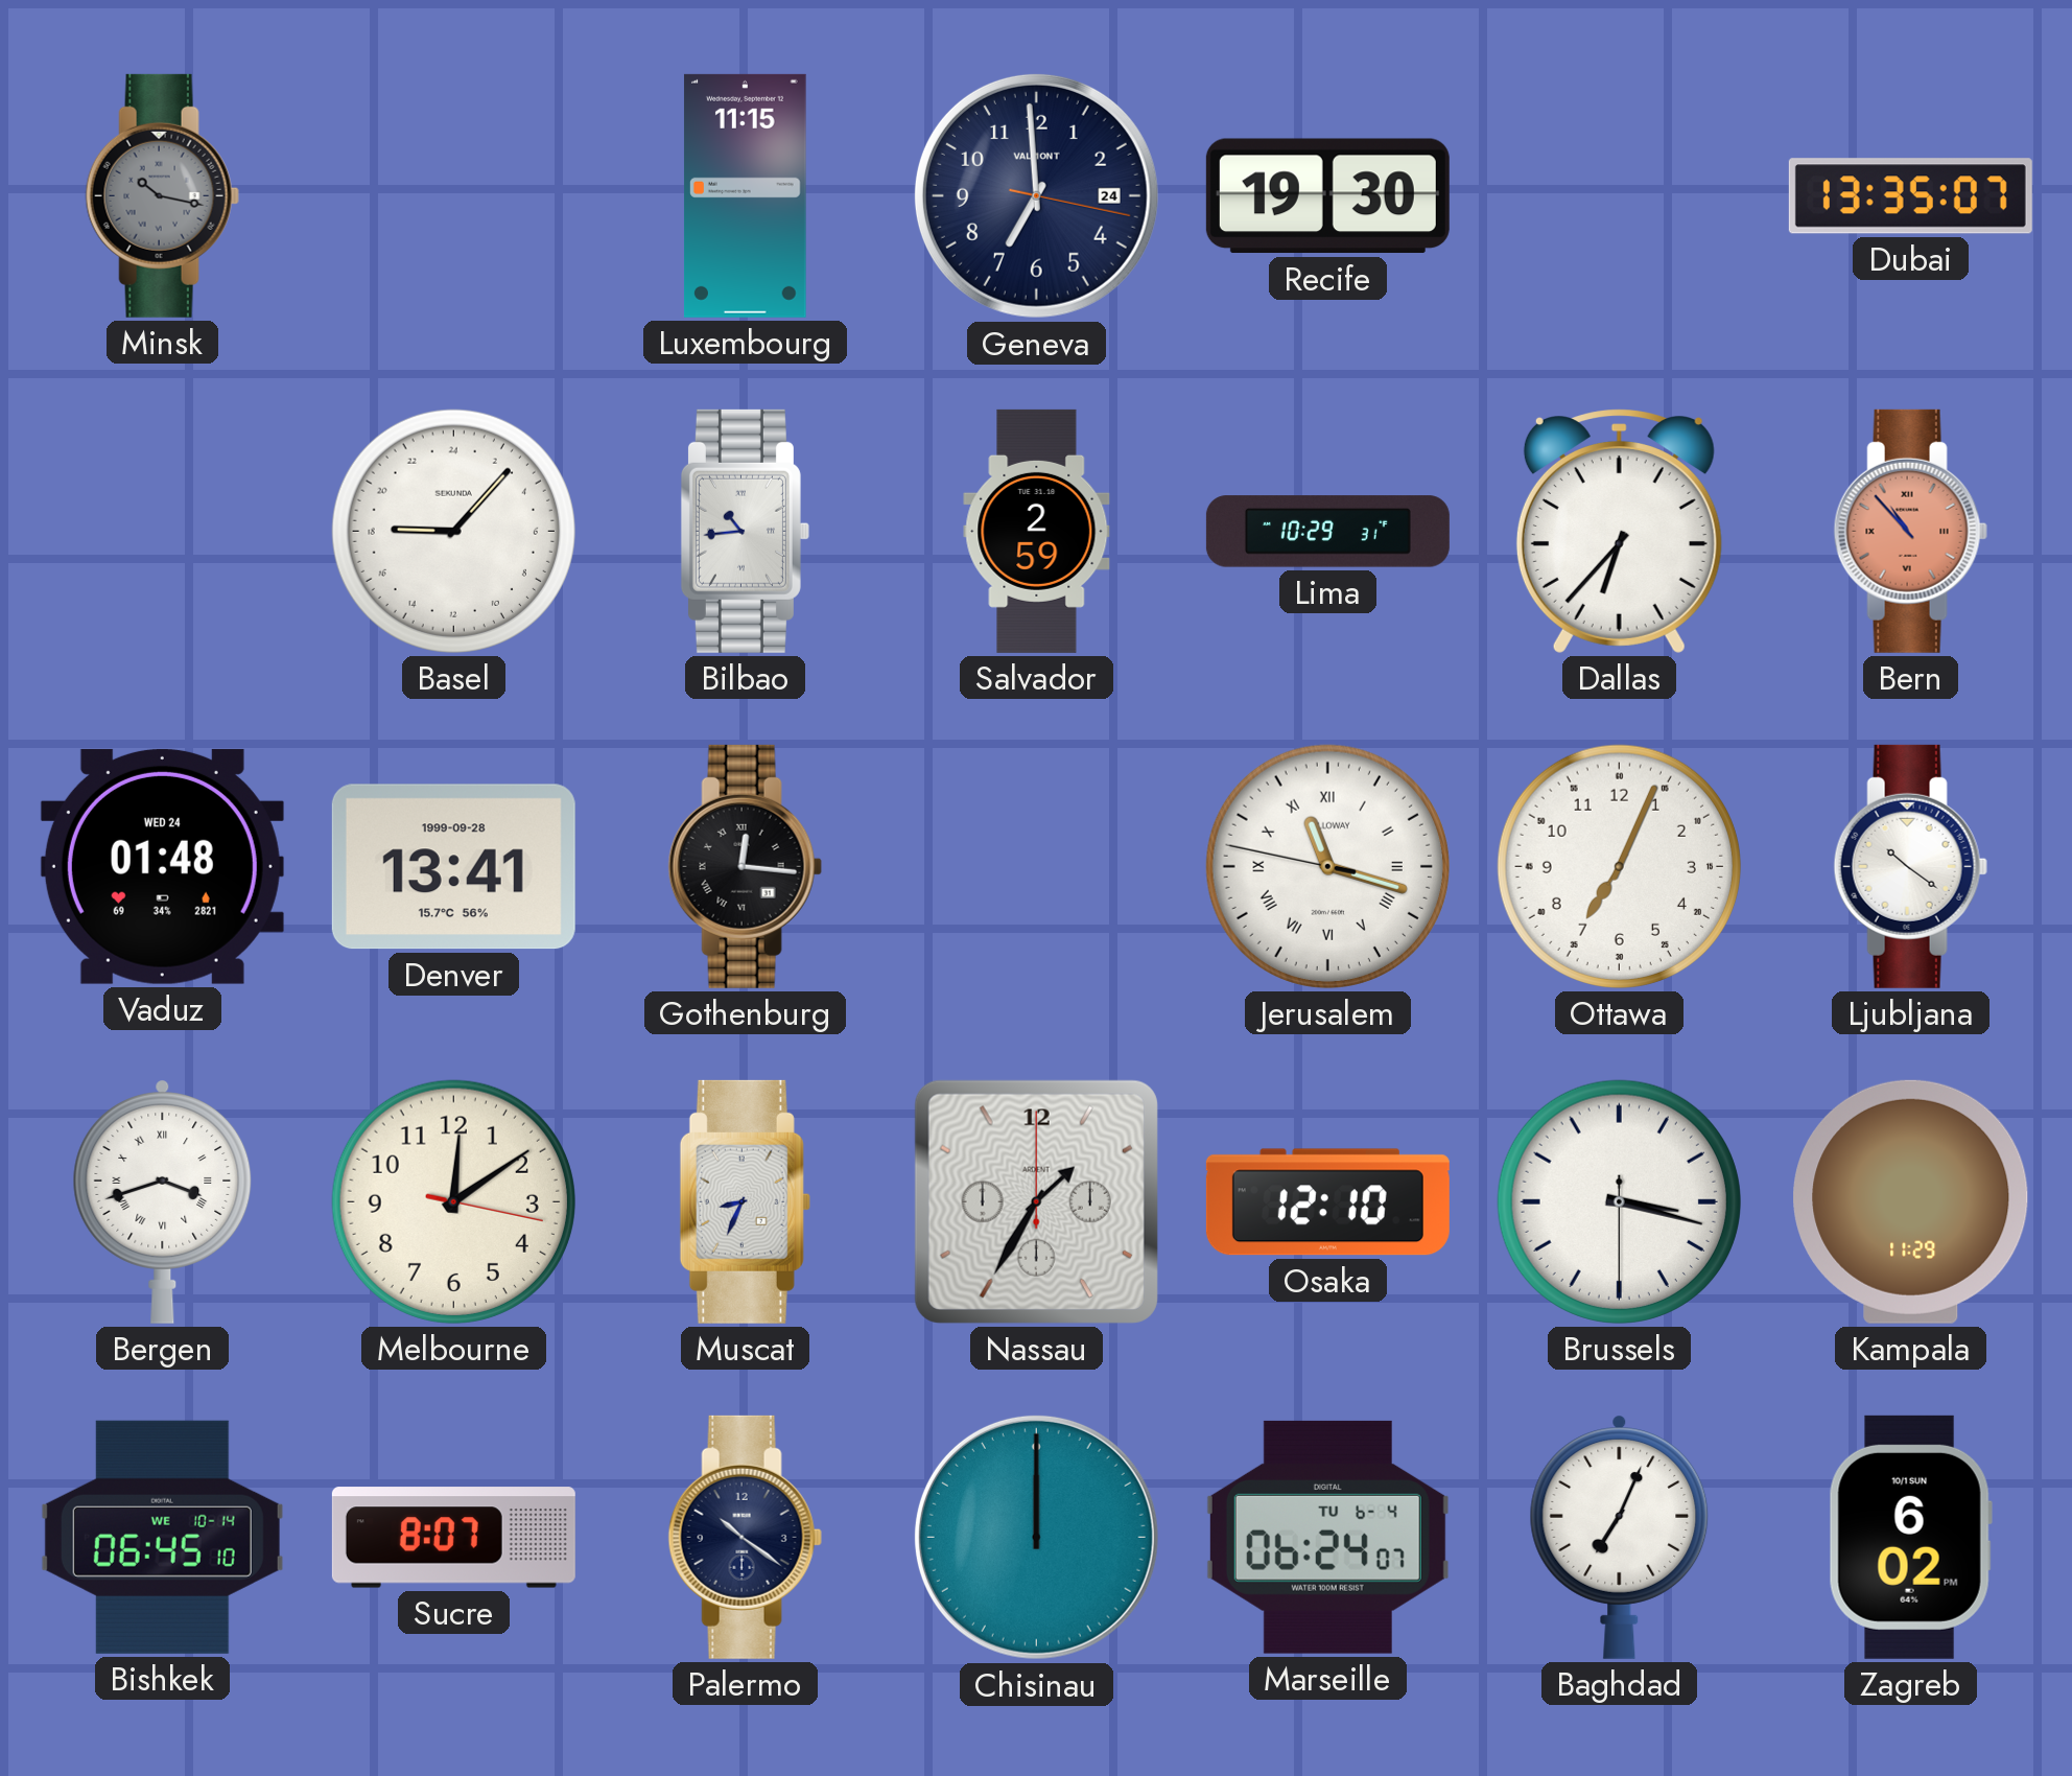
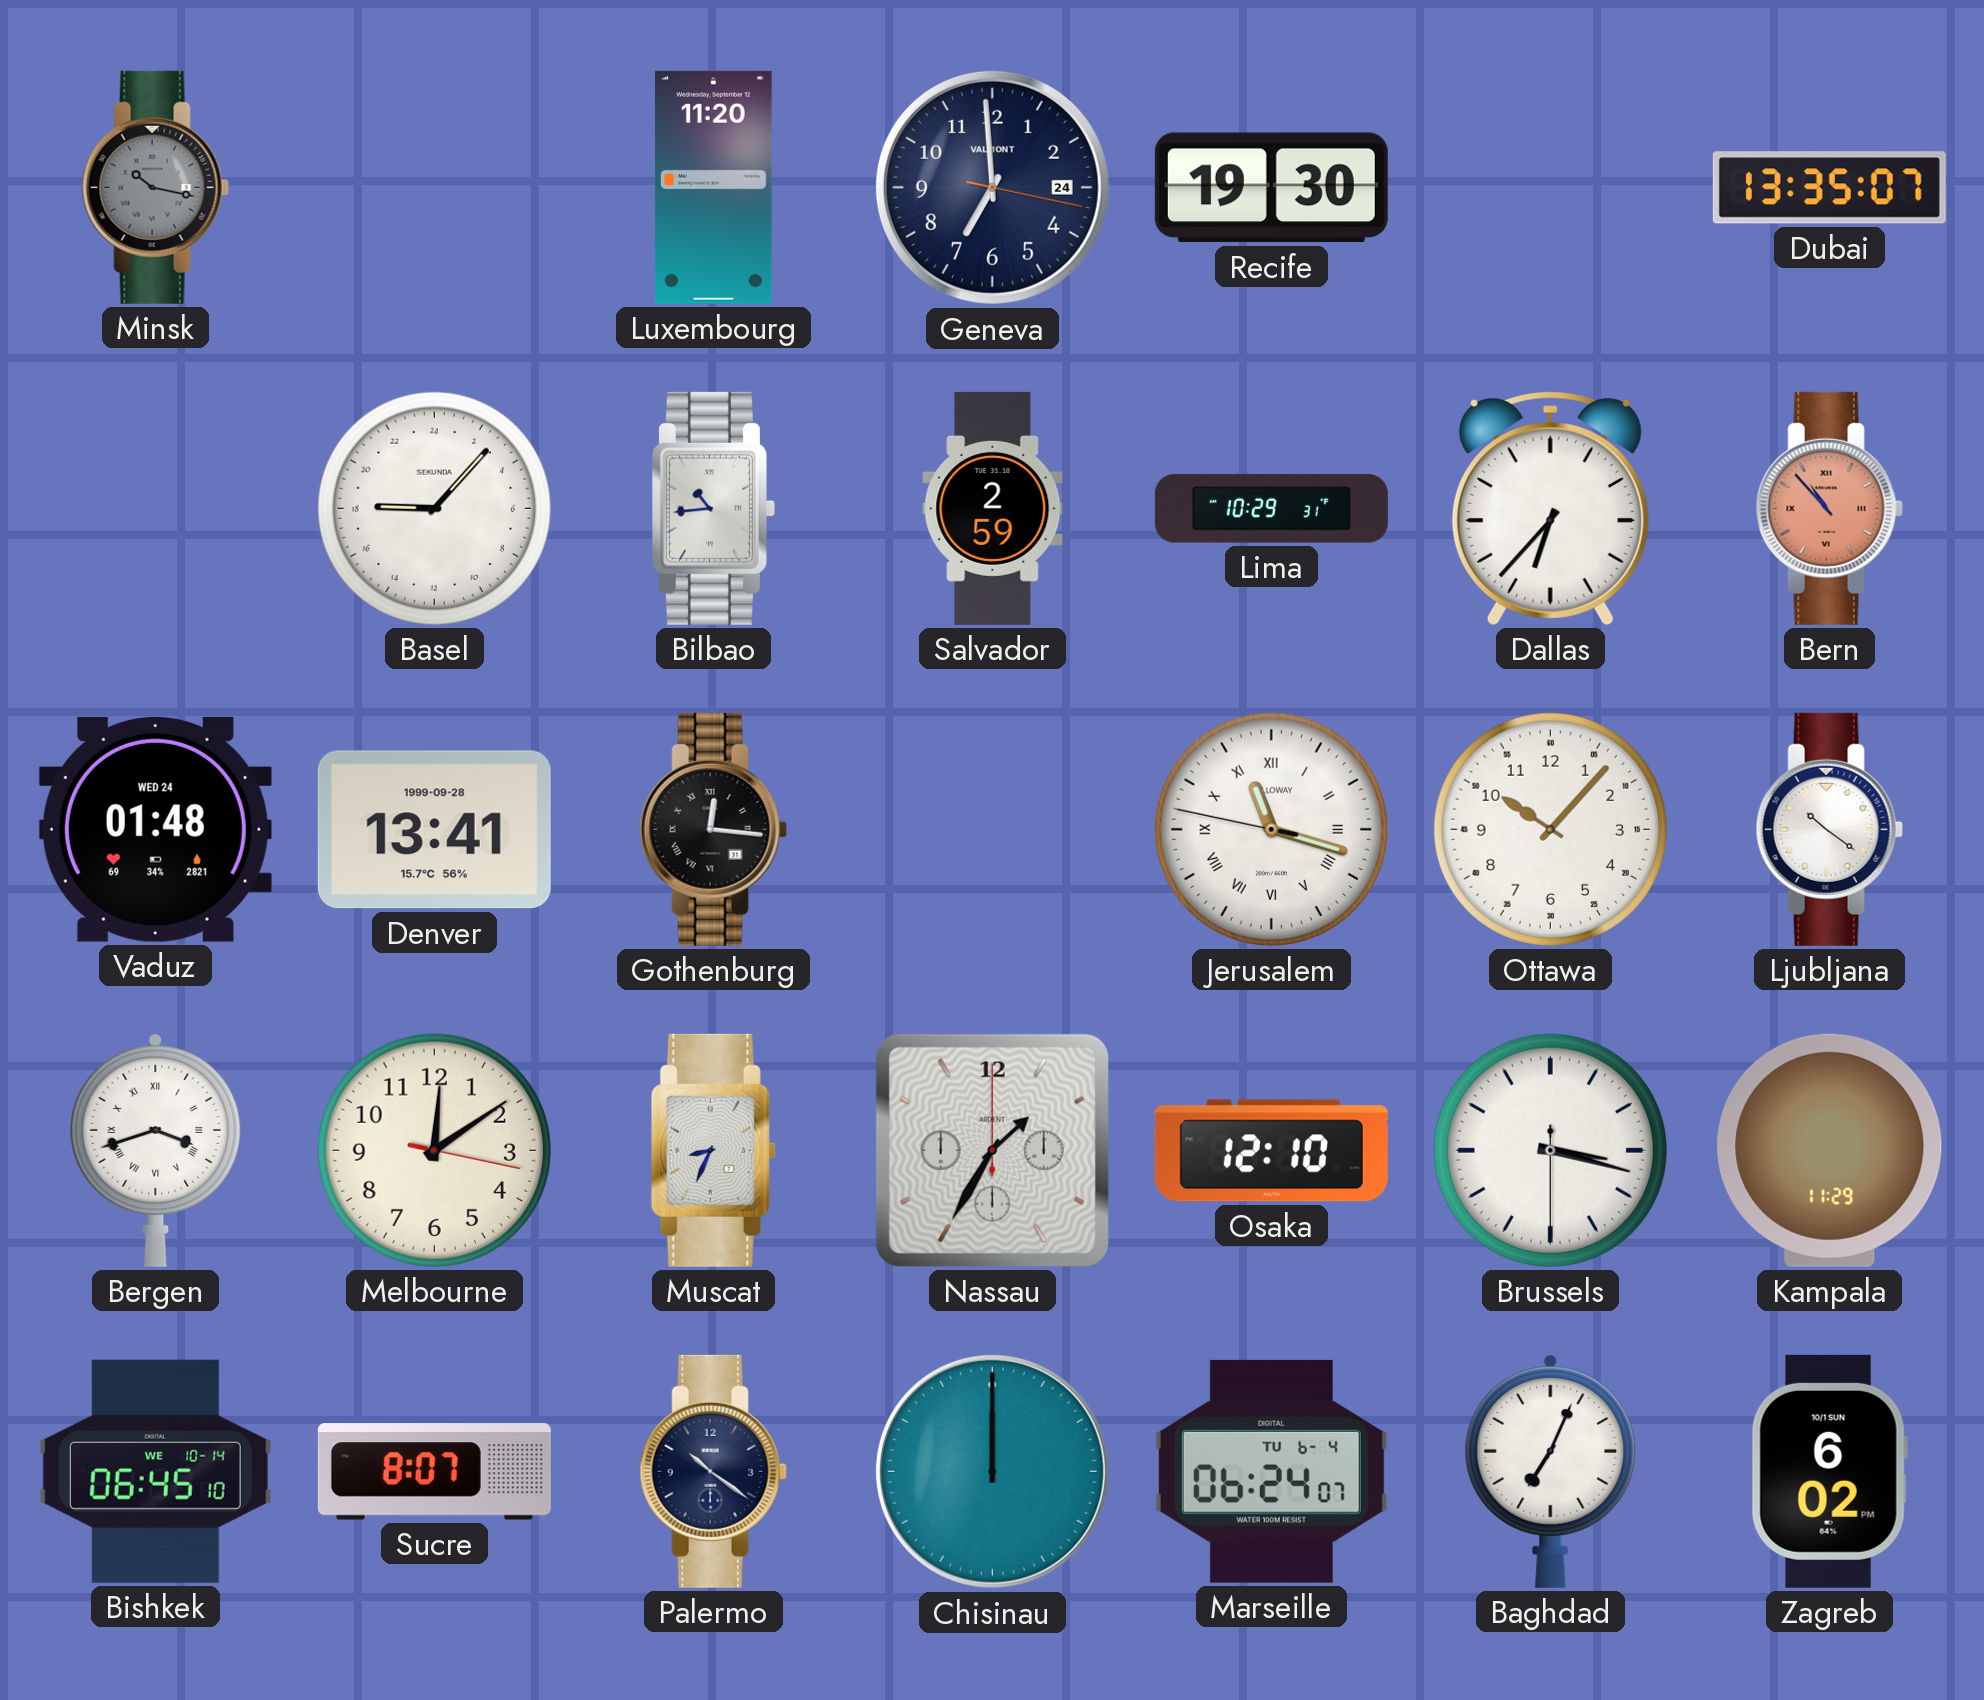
Luxembourg: 11:15 -> 11:20 (713, 187)
Ottawa: 7:04 -> 10:07 (1550, 829)
